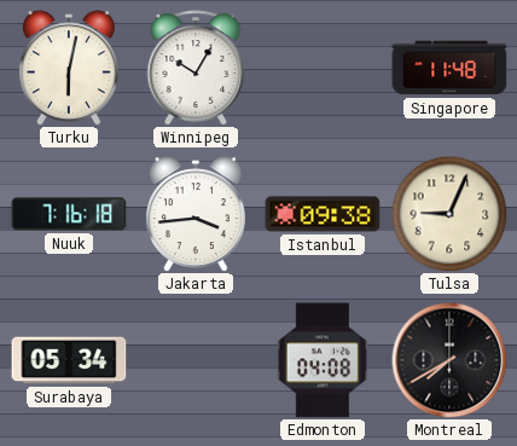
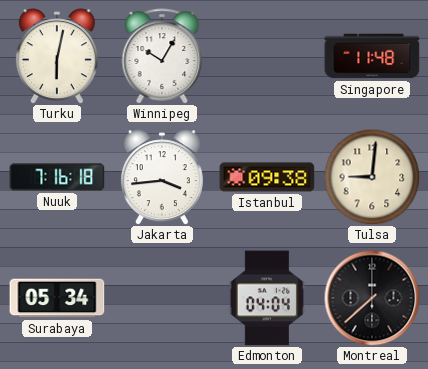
Tulsa: 9:04 -> 9:01 (372, 177)
Edmonton: 04:08 -> 04:04 (266, 298)
Montreal: 7:40 -> 7:38 (372, 298)
